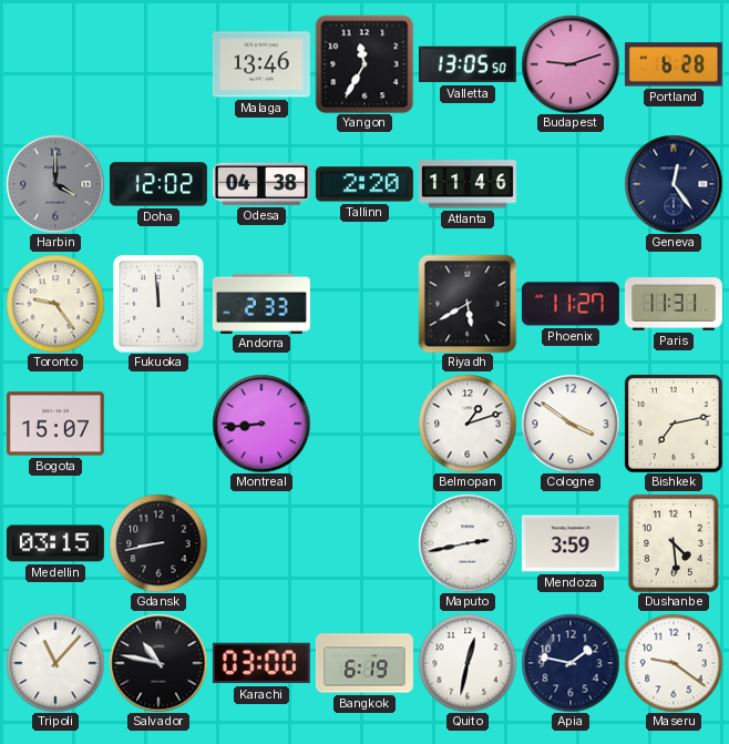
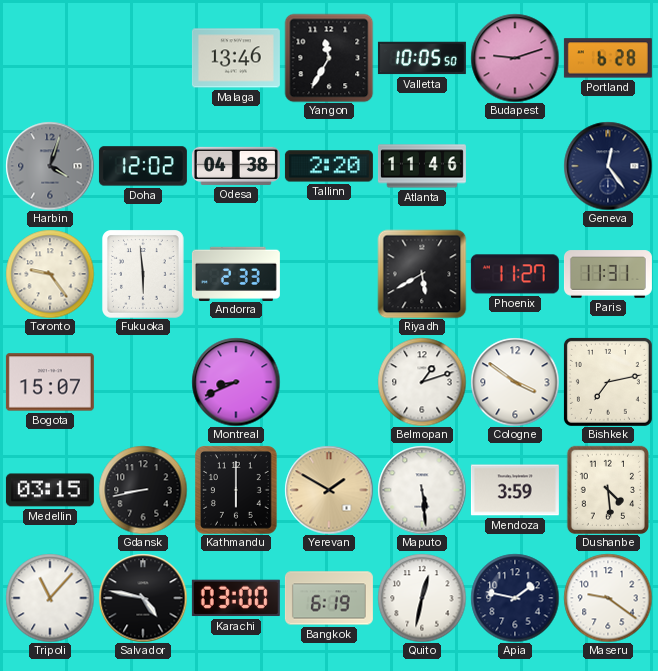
Valletta: 13:05 -> 10:05 (422, 58)
Harbin: 4:00 -> 4:03 (50, 166)
Fukuoka: 11:59 -> 5:59 (144, 274)
Montreal: 8:44 -> 8:41 (236, 382)
Kathmandu: none -> 6:00 (237, 490)
Yerevan: none -> 1:50 (329, 490)
Maputo: 2:43 -> 5:29 (422, 490)
Salvador: 10:47 -> 4:47 (143, 598)
